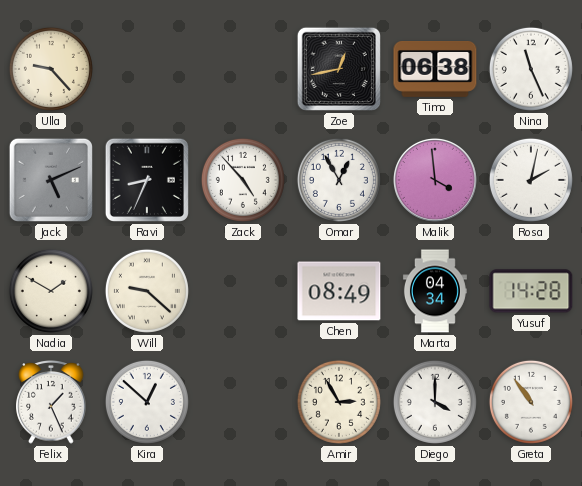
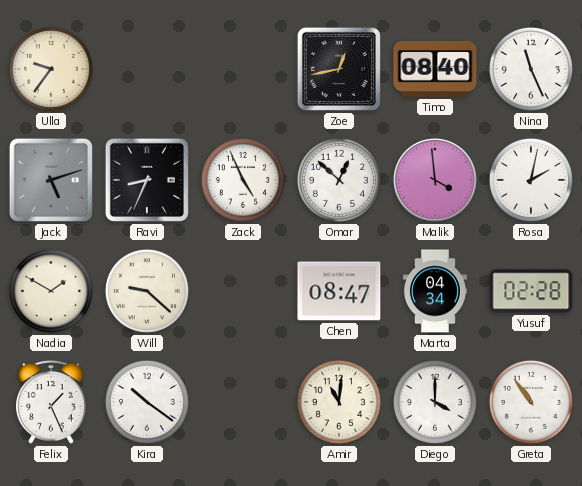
Ulla: 9:23 -> 9:36 (51, 69)
Timo: 06:38 -> 08:40 (435, 70)
Jack: 5:11 -> 5:12 (51, 180)
Zack: 4:53 -> 4:56 (243, 180)
Omar: 12:55 -> 12:52 (339, 180)
Chen: 08:49 -> 08:47 (339, 291)
Yusuf: 14:28 -> 02:28 (531, 291)
Kira: 12:52 -> 10:21 (147, 402)
Amir: 2:55 -> 11:01 (339, 402)
